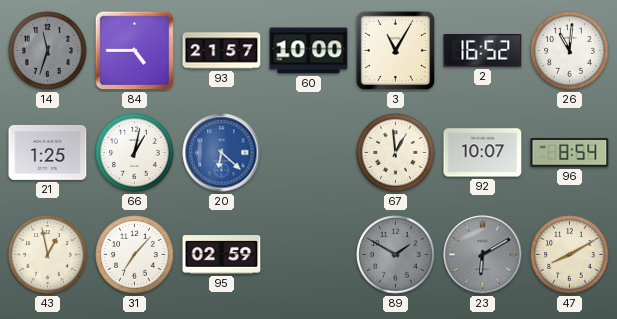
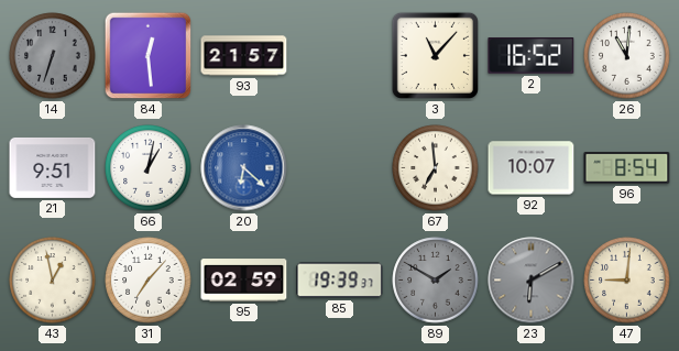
14: 11:33 -> 6:33 (53, 56)
84: 4:45 -> 12:29 (149, 56)
60: 10:00 -> none (309, 51)
3: 11:05 -> 11:07 (435, 55)
21: 1:25 -> 9:51 (53, 167)
67: 12:59 -> 6:59 (436, 168)
85: none -> 19:39 (340, 281)
47: 8:10 -> 9:01 (627, 281)
